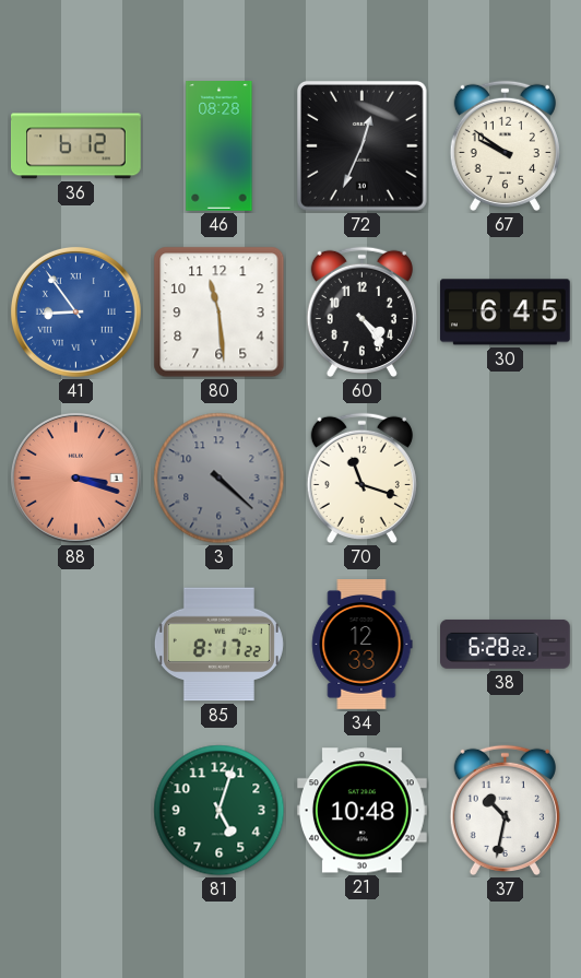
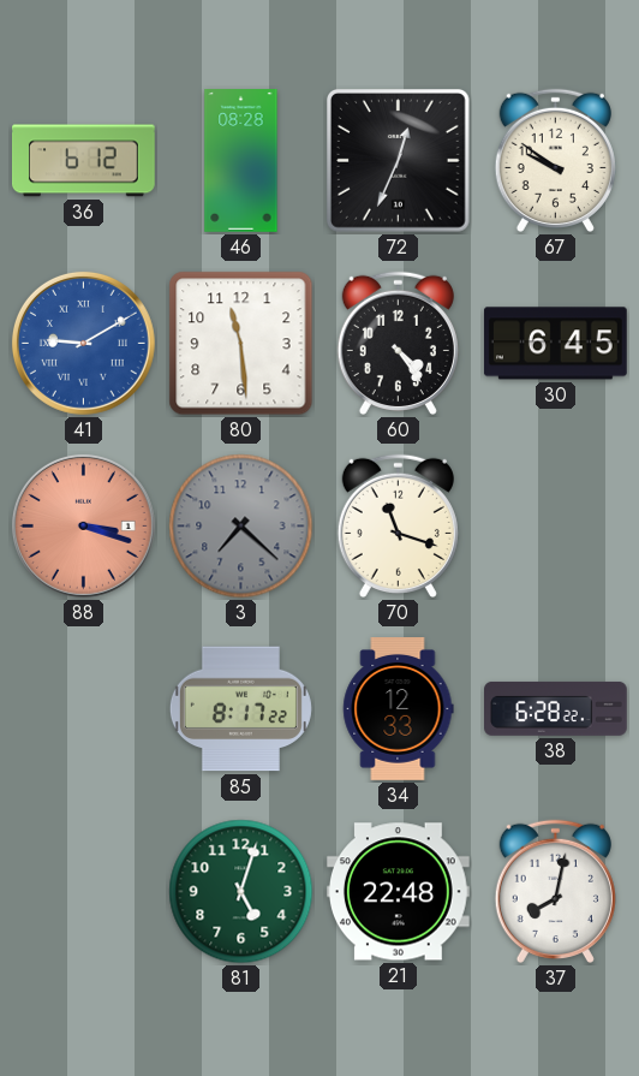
41: 8:54 -> 9:10 (83, 343)
3: 4:22 -> 7:22 (241, 527)
21: 10:48 -> 22:48 (398, 892)
37: 10:32 -> 8:02 (555, 892)
